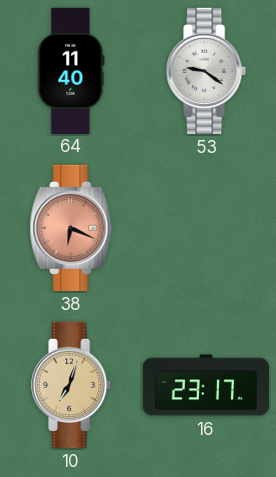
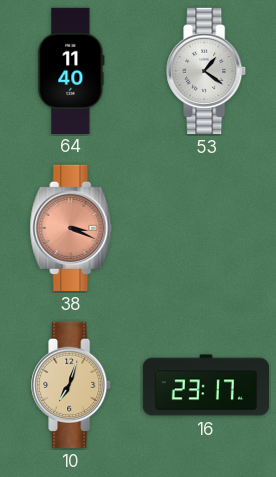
53: 9:21 -> 1:21 (207, 71)
38: 6:19 -> 3:19 (71, 228)
